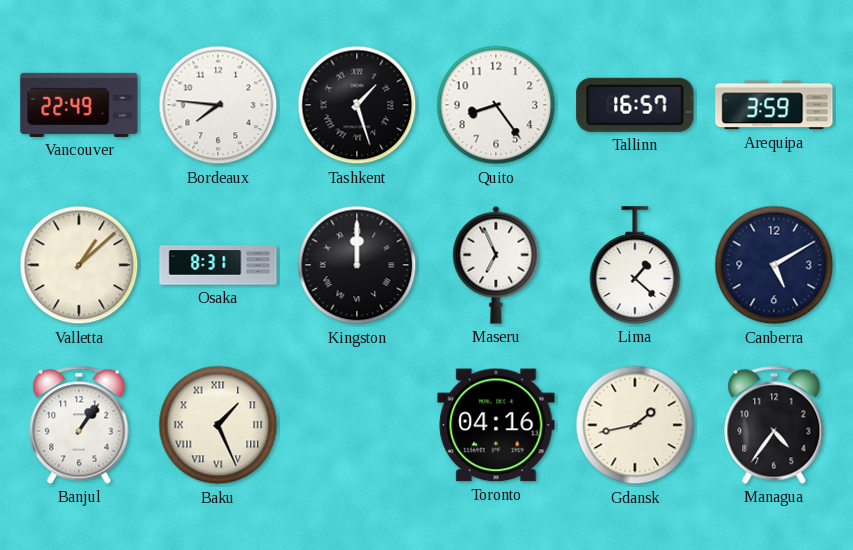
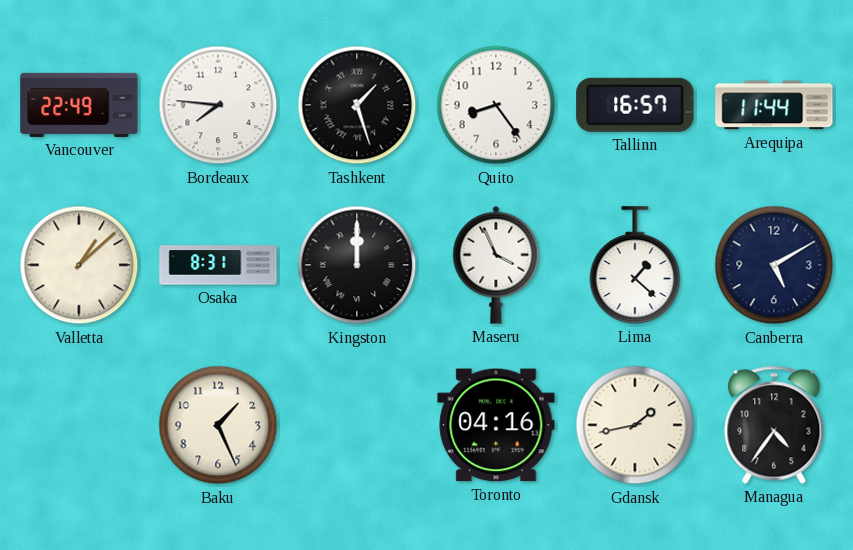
Arequipa: 3:59 -> 11:44 (774, 105)
Maseru: 6:56 -> 3:56 (496, 265)
Banjul: 1:06 -> none (79, 425)
Baku numerals: Roman -> Arabic (218, 425)
